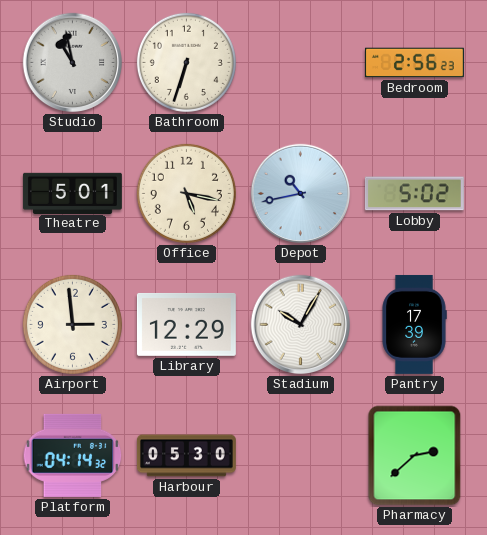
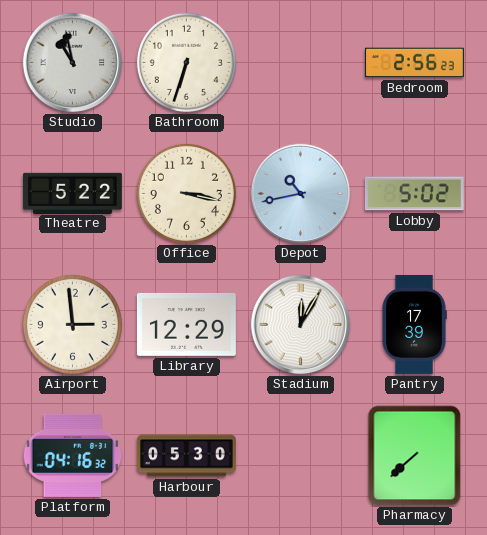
Theatre: 5:01 -> 5:22 (72, 193)
Office: 5:17 -> 3:17 (186, 193)
Stadium: 10:05 -> 12:05 (301, 325)
Platform: 04:14 -> 04:16 (73, 455)
Pharmacy: 2:38 -> 7:38 (415, 456)
